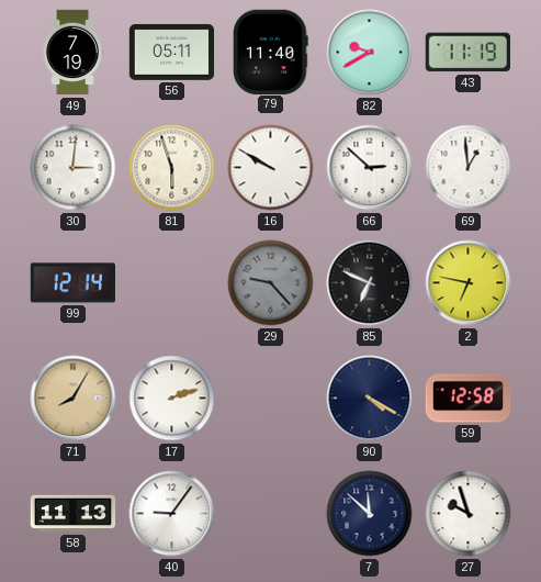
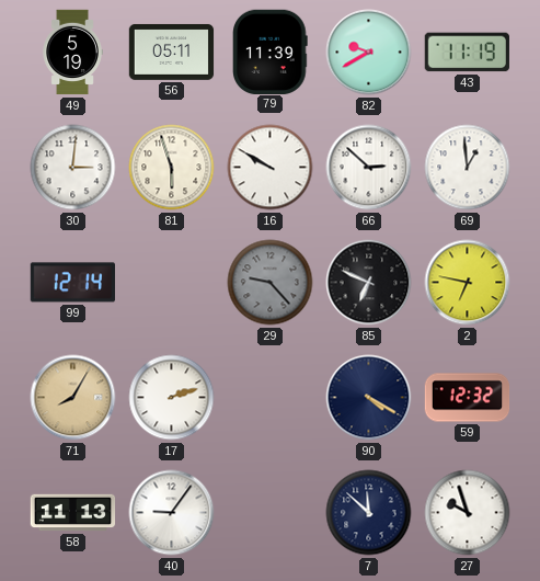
49: 7:19 -> 5:19 (72, 53)
79: 11:40 -> 11:39 (271, 52)
59: 12:58 -> 12:32 (468, 398)
